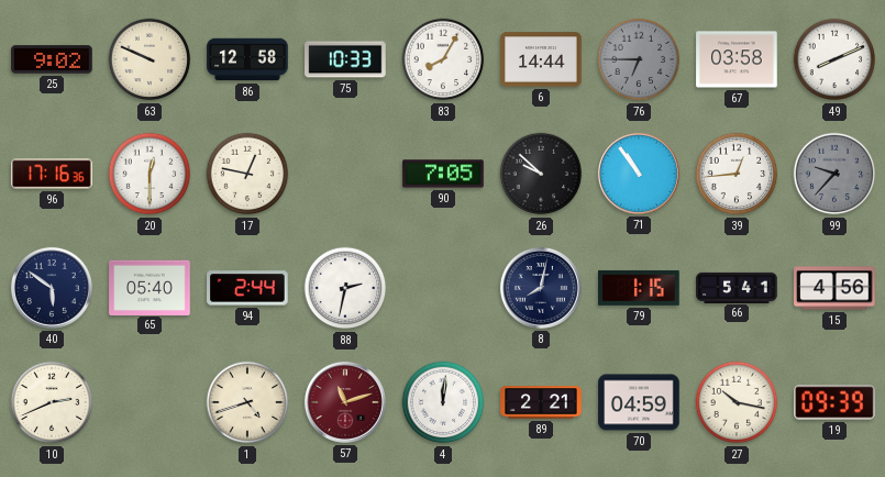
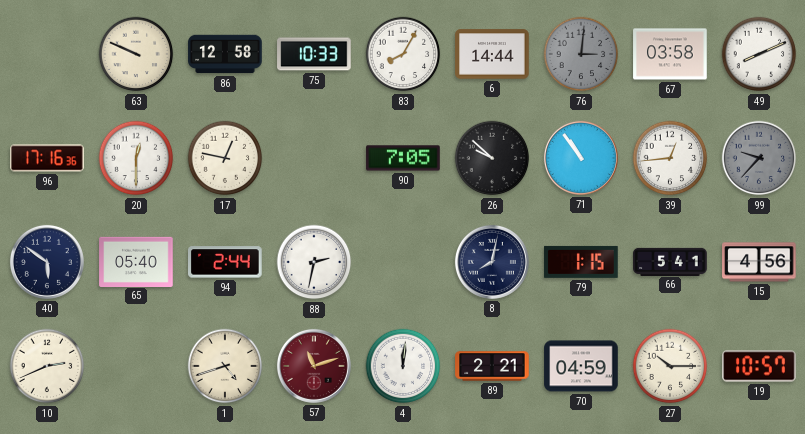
25: 9:02 -> none (52, 59)
76: 6:45 -> 3:01 (581, 54)
27: 10:17 -> 10:15 (670, 366)
19: 09:39 -> 10:57 (759, 366)
